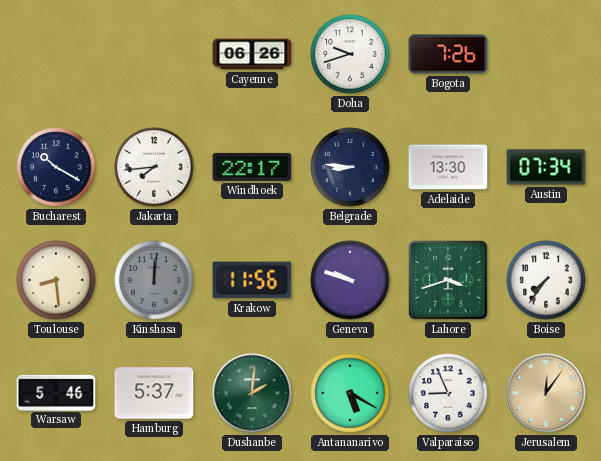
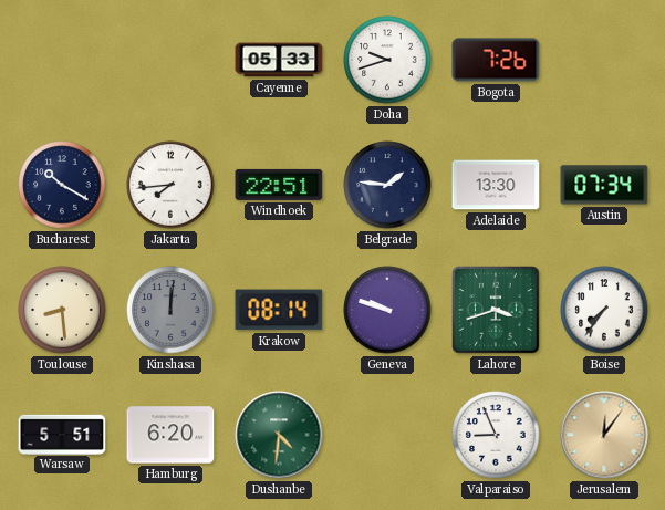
Cayenne: 06:26 -> 05:33 (279, 60)
Windhoek: 22:17 -> 22:51 (279, 185)
Belgrade: 8:46 -> 1:46 (387, 185)
Krakow: 11:56 -> 08:14 (279, 310)
Warsaw: 5:46 -> 5:51 (62, 434)
Hamburg: 5:37 -> 6:20 (170, 435)
Dushanbe: 2:01 -> 4:31 (279, 435)
Antananarivo: 5:20 -> none (350, 393)
